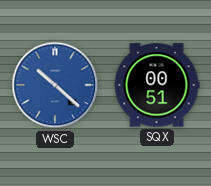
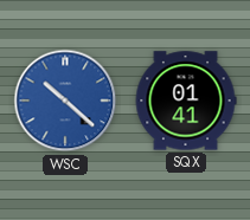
SQX: 00:51 -> 01:41 (186, 101)
